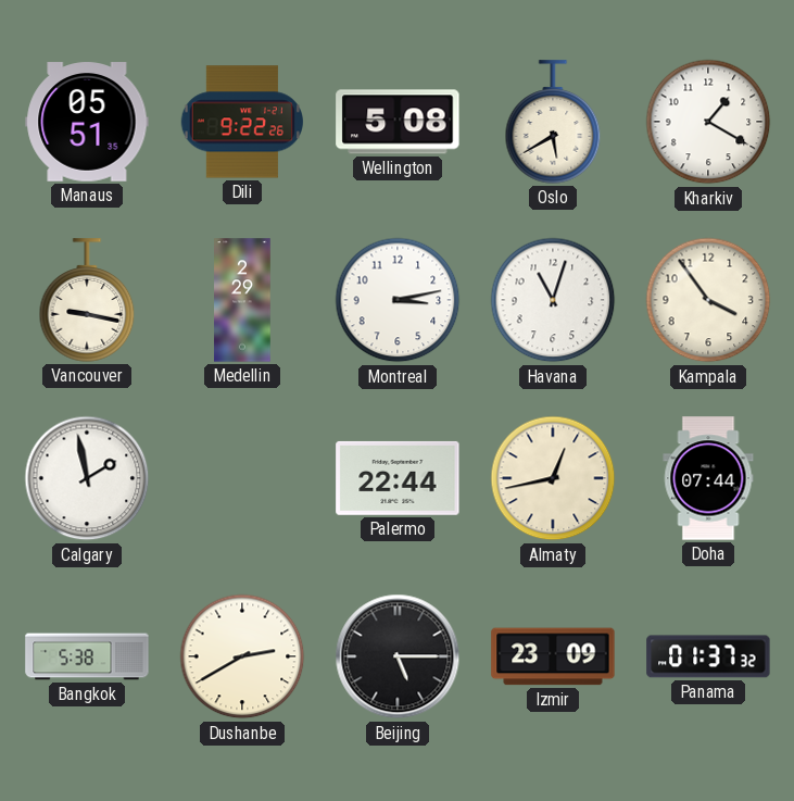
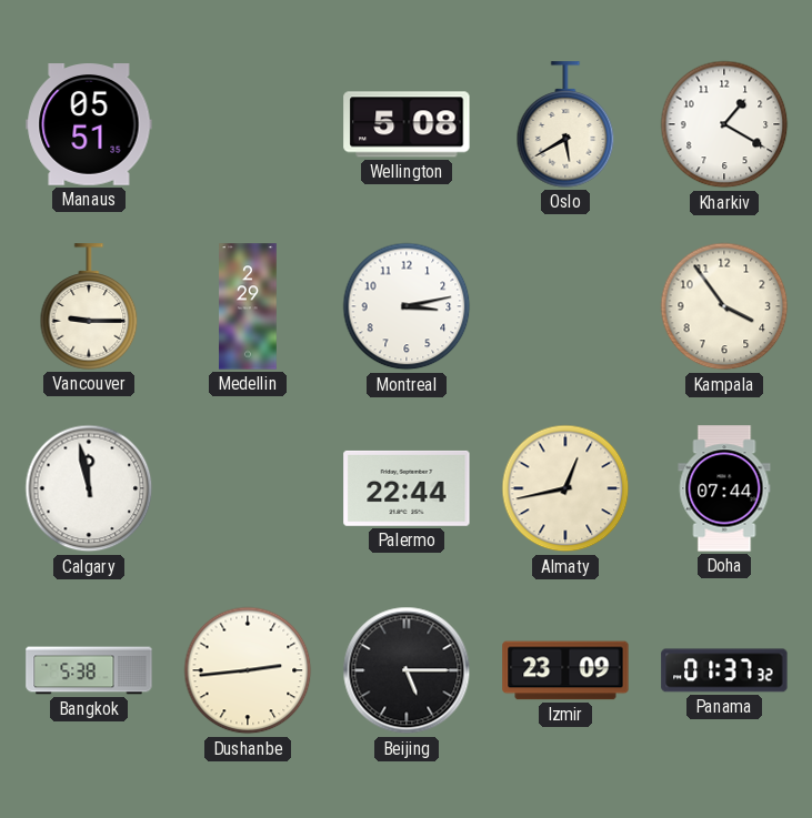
Dili: 9:22 -> none (241, 122)
Vancouver: 9:17 -> 9:15 (89, 306)
Havana: 11:03 -> none (553, 300)
Calgary: 1:58 -> 11:58 (89, 488)
Dushanbe: 2:40 -> 2:44 (248, 670)
